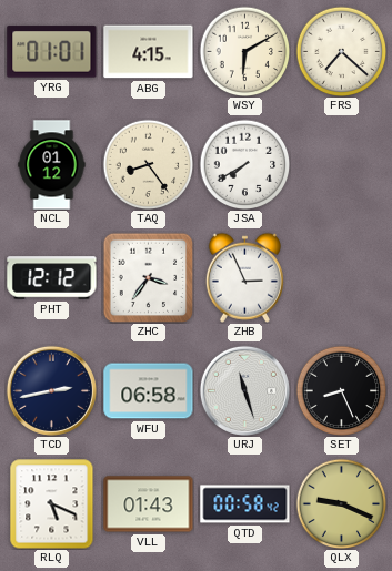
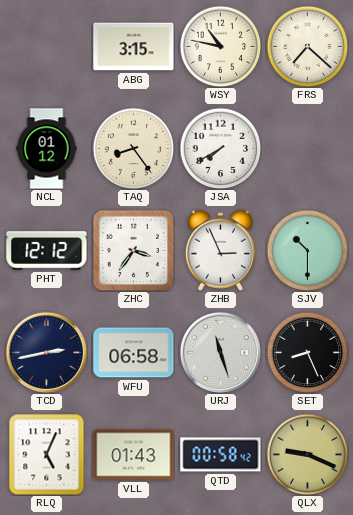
YRG: 01:01 -> none (52, 52)
ABG: 4:15 -> 3:15 (134, 47)
WSY: 6:10 -> 10:47 (220, 46)
SJV: none -> 10:30 (307, 250)
RLQ: 5:19 -> 5:04 (47, 454)
